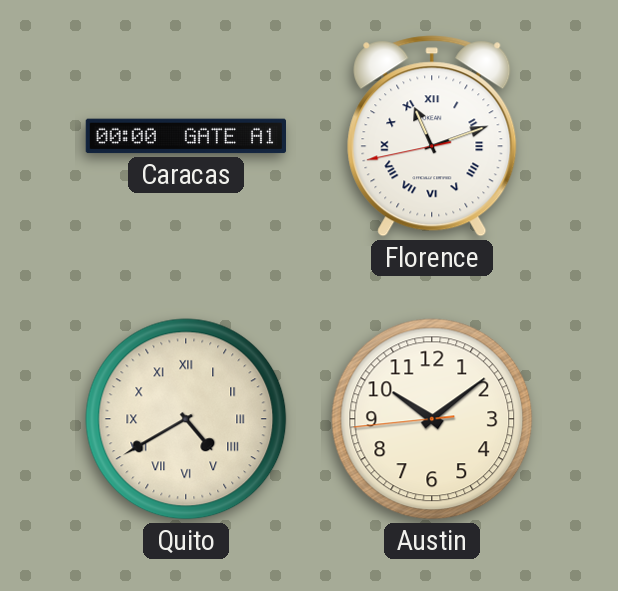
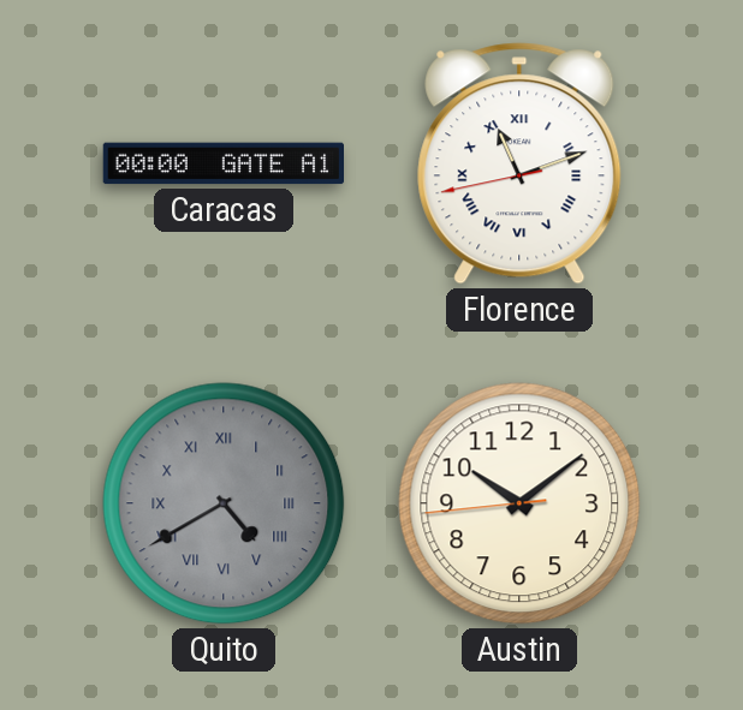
Quito dial: cream -> grey (224, 503)
